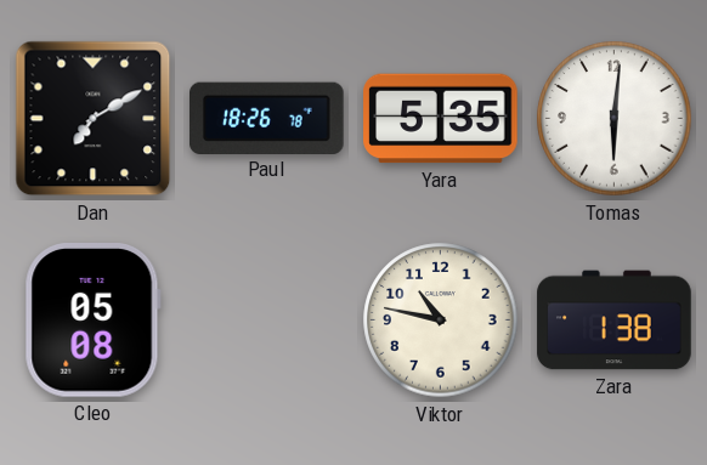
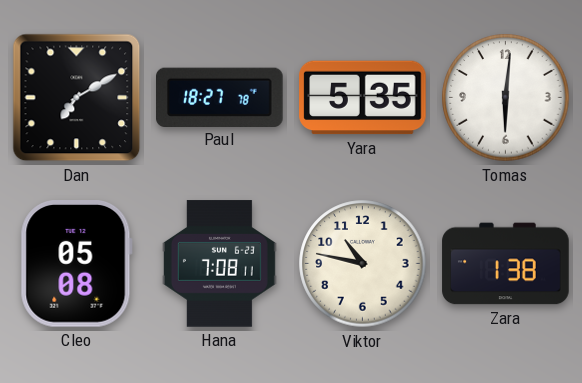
Paul: 18:26 -> 18:27 (220, 97)
Hana: none -> 7:08 (219, 264)
